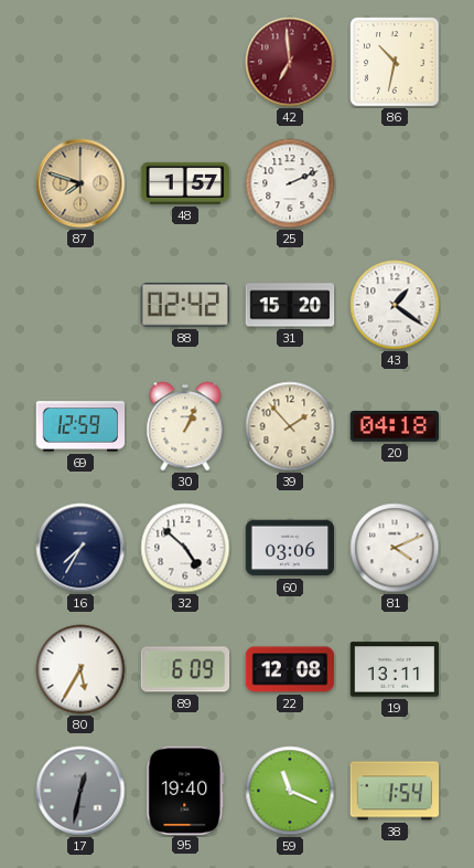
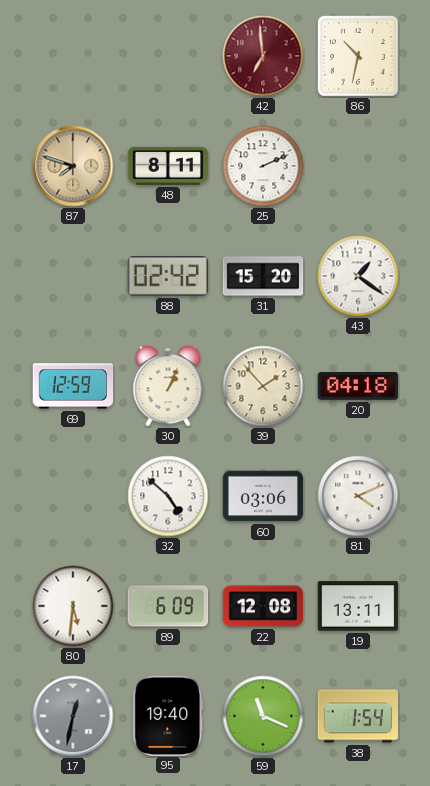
48: 1:57 -> 8:11 (168, 166)
16: 7:35 -> none (80, 548)
80: 5:35 -> 5:31 (73, 606)
